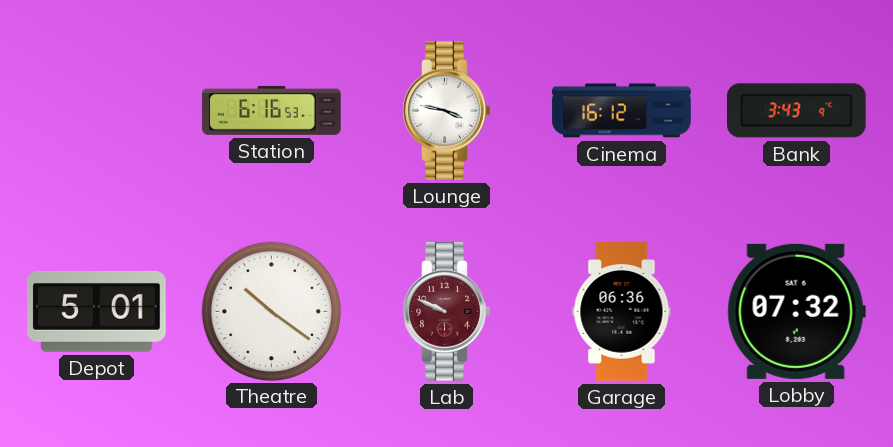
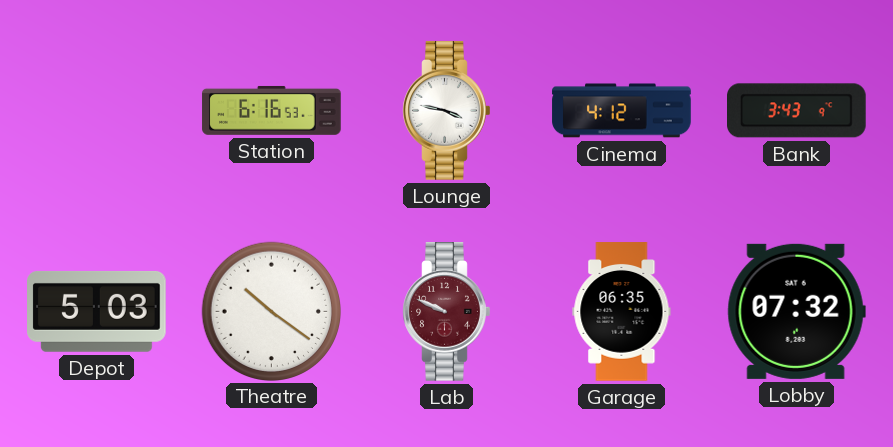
Cinema: 16:12 -> 4:12 (622, 111)
Depot: 5:01 -> 5:03 (97, 311)
Garage: 06:36 -> 06:35 (622, 312)
